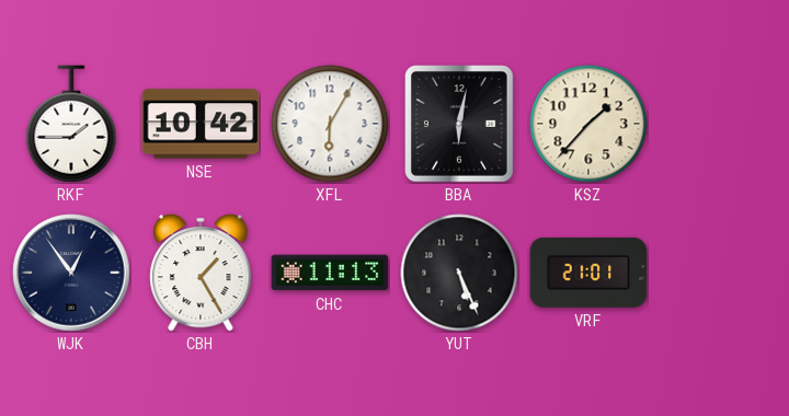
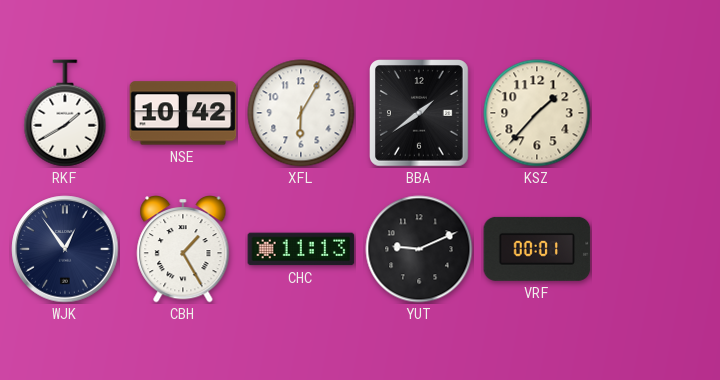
RKF: 1:45 -> 1:40 (65, 113)
BBA: 6:02 -> 1:39 (420, 113)
YUT: 5:26 -> 9:11 (419, 249)
VRF: 21:01 -> 00:01 (537, 249)
